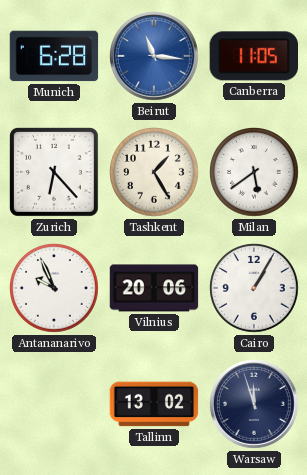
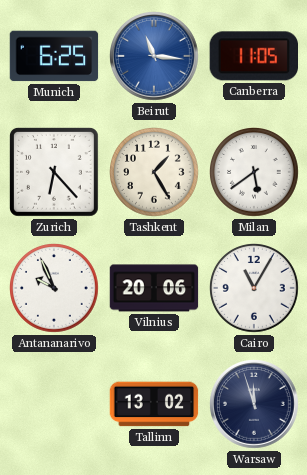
Munich: 6:28 -> 6:25 (54, 56)
Cairo: 1:05 -> 11:05 (255, 289)
